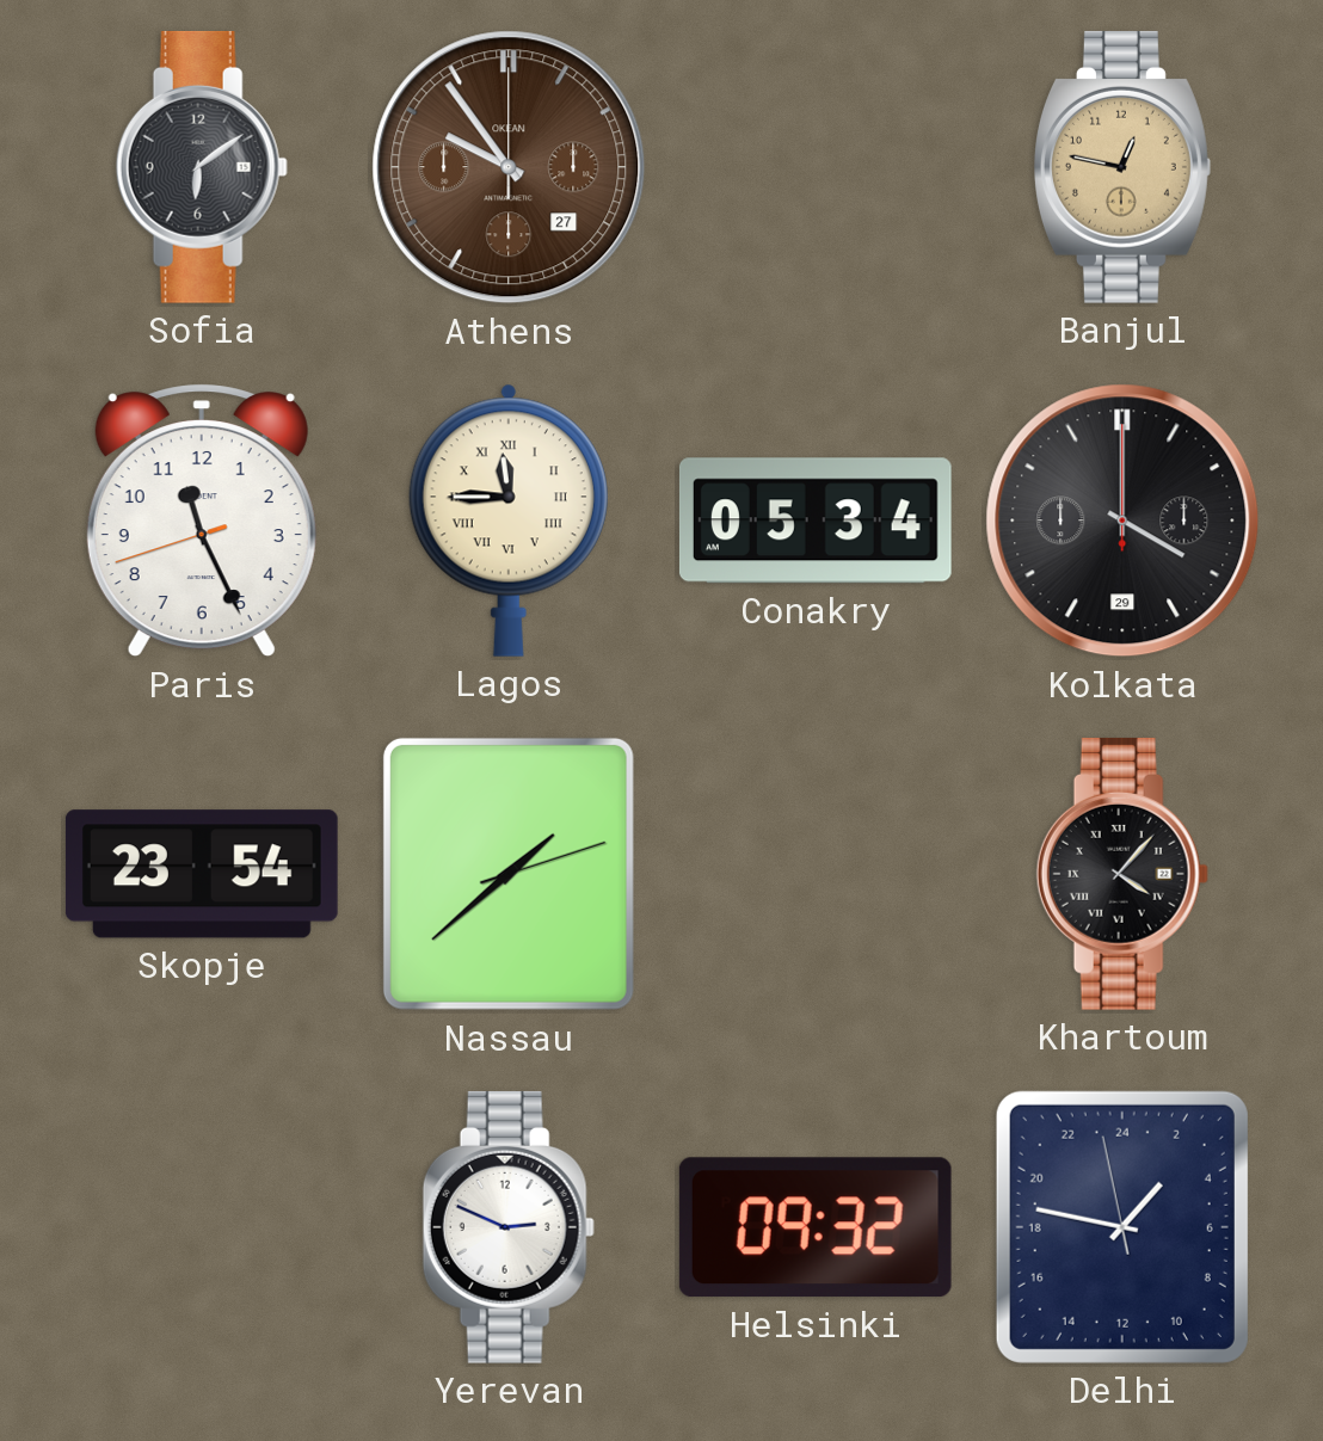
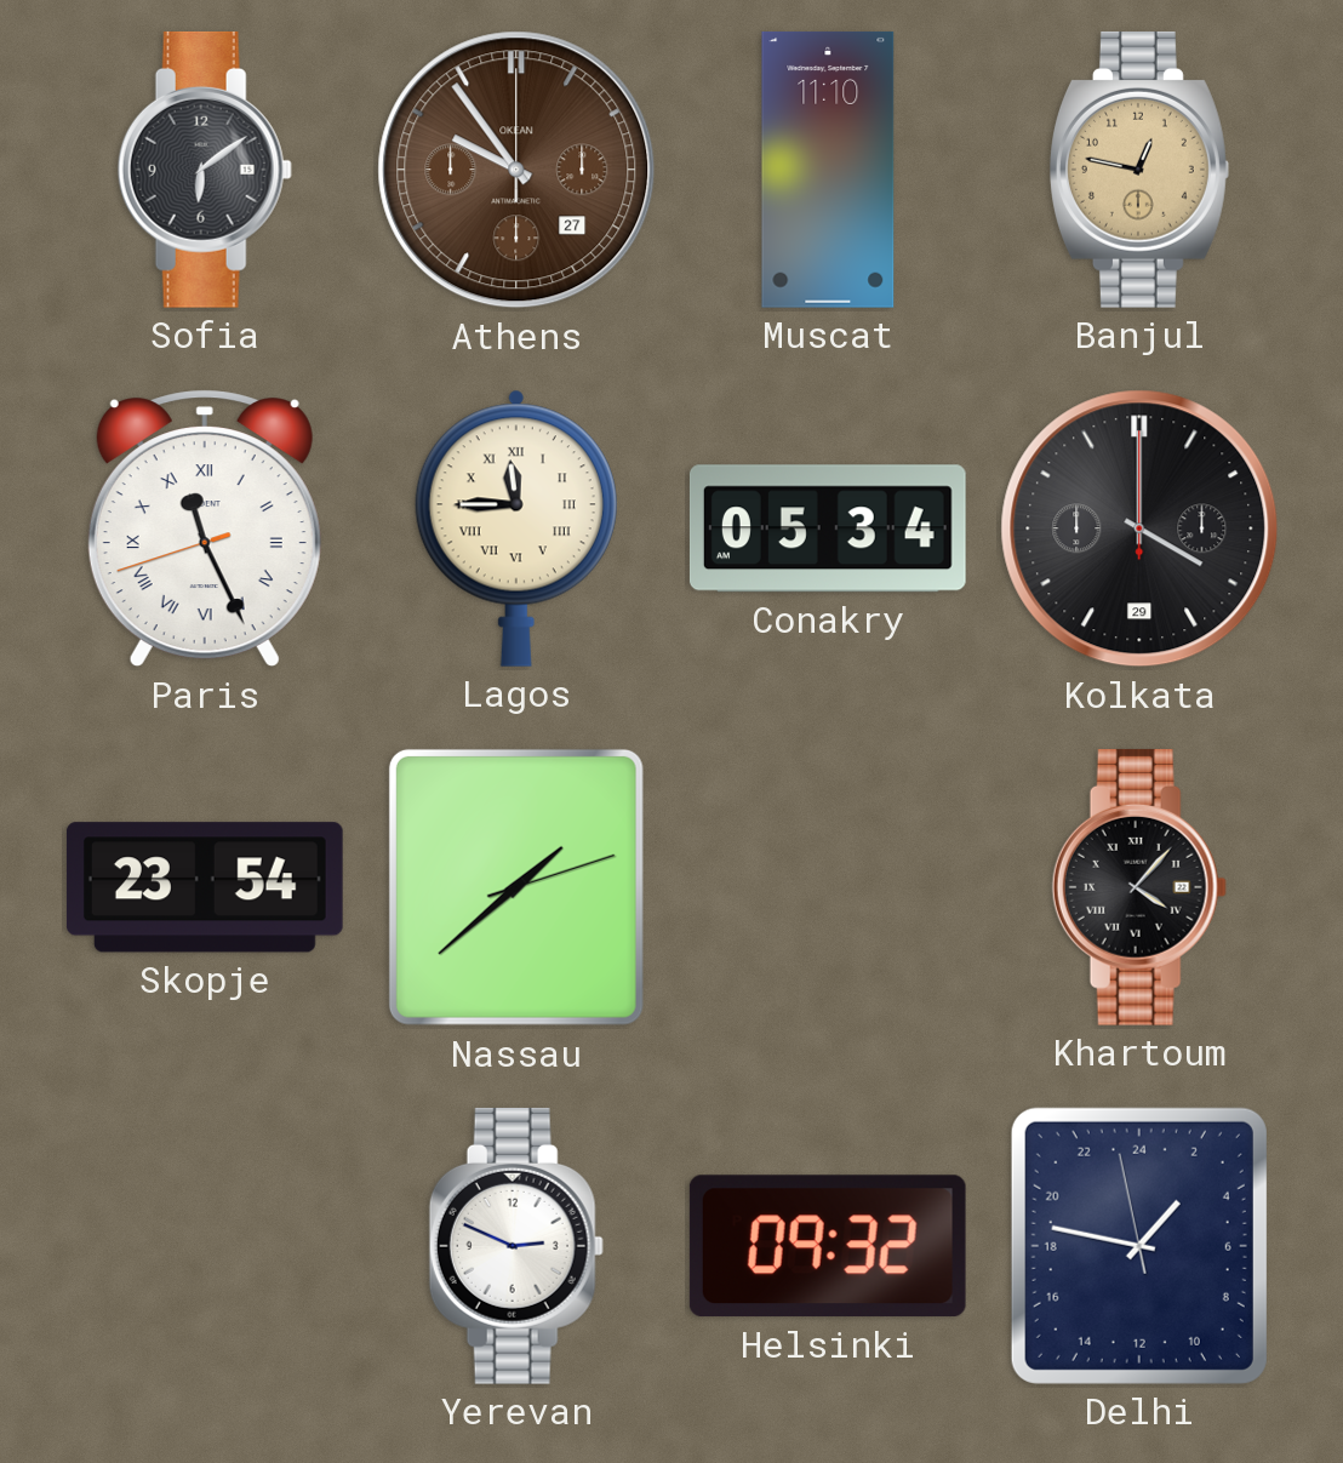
Muscat: none -> 11:10 (828, 170)
Paris numerals: Arabic -> Roman (205, 528)
